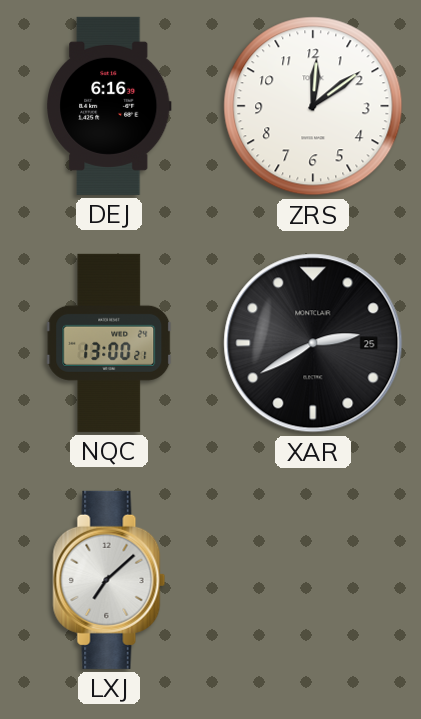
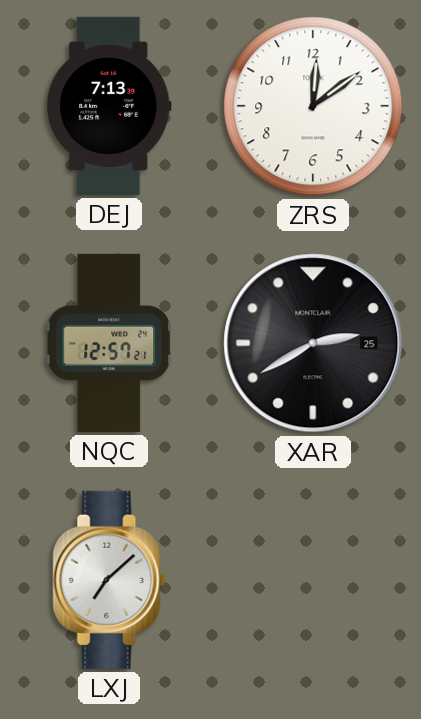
DEJ: 6:16 -> 7:13 (110, 106)
NQC: 13:00 -> 12:57 (109, 343)
